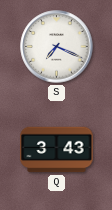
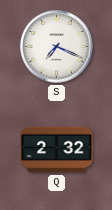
Q: 3:43 -> 2:32 (57, 150)
